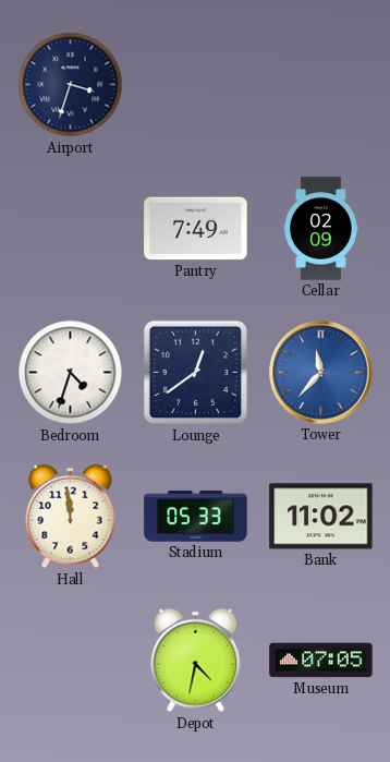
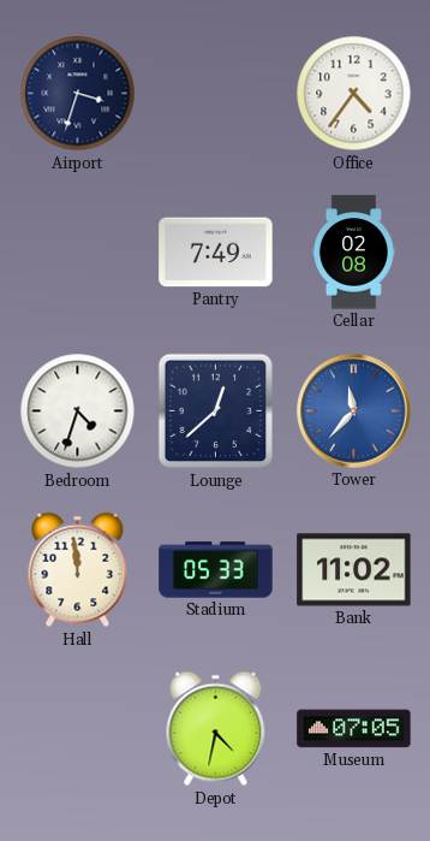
Office: none -> 4:36 (354, 94)
Cellar: 02:09 -> 02:08 (353, 253)
Lounge: 12:39 -> 12:38 (216, 411)
